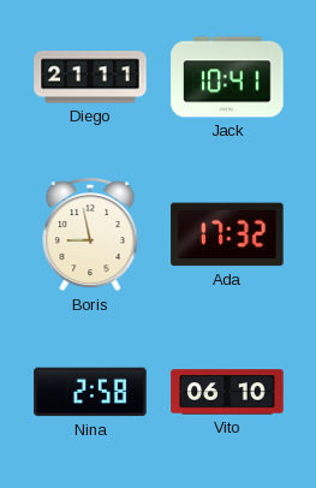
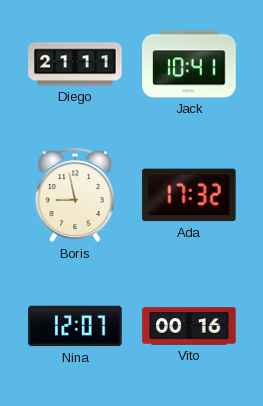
Nina: 2:58 -> 12:07 (75, 326)
Vito: 06:10 -> 00:16 (189, 326)
